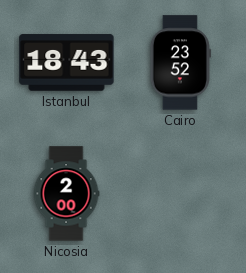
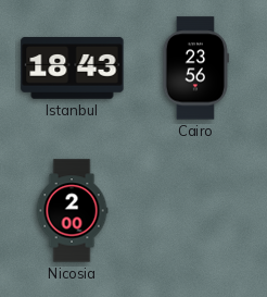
Cairo: 23:52 -> 23:56 (195, 69)
